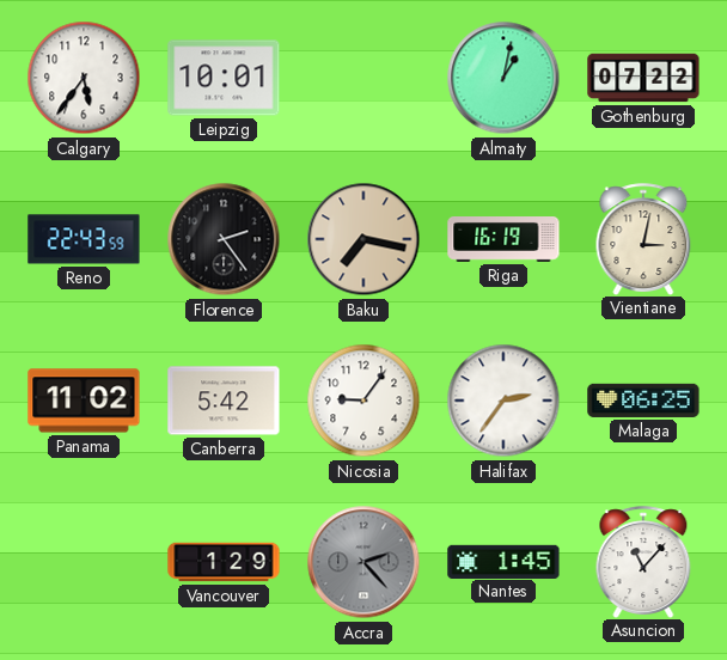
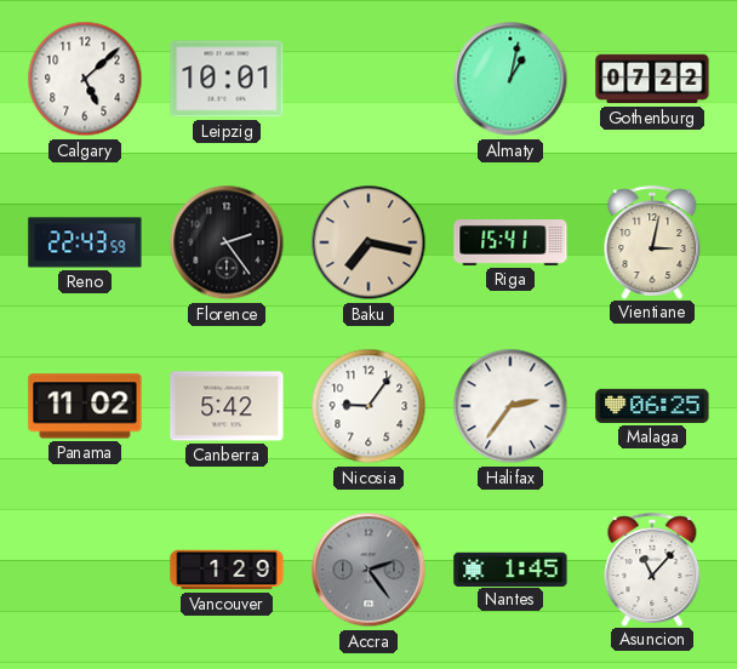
Calgary: 5:36 -> 5:08 (85, 79)
Riga: 16:19 -> 15:41 (510, 244)
Accra: 2:23 -> 2:24 (368, 570)
